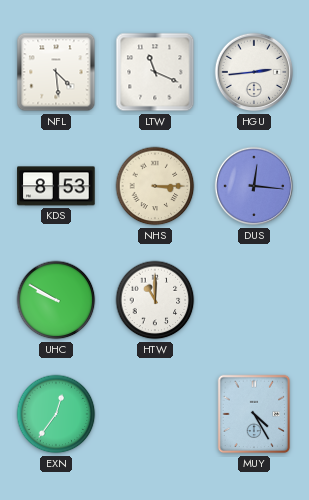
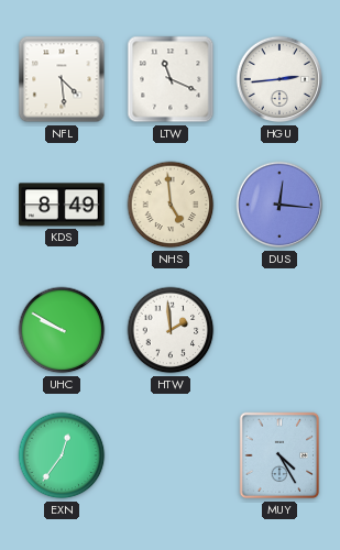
KDS: 8:53 -> 8:49 (62, 205)
NHS: 3:15 -> 4:59 (171, 205)
HTW: 11:00 -> 1:59 (171, 330)
